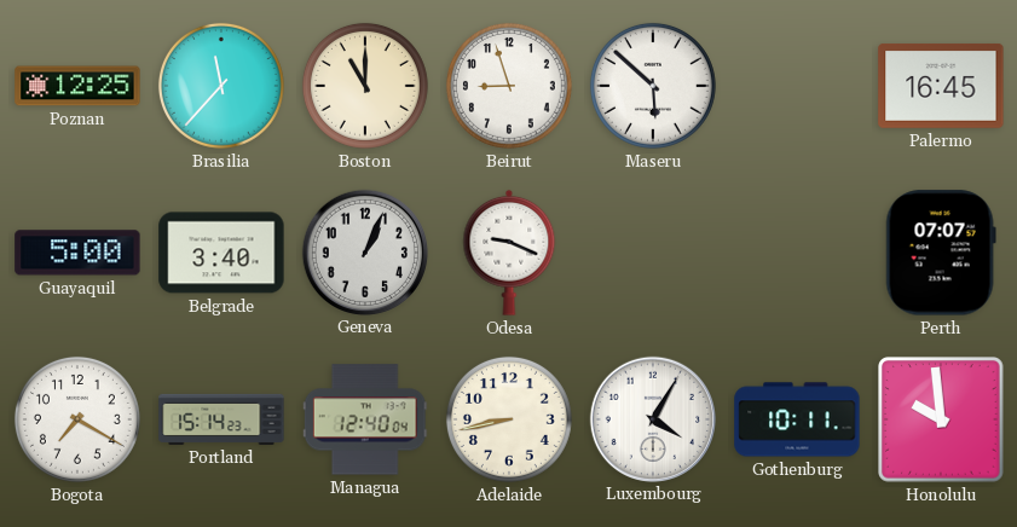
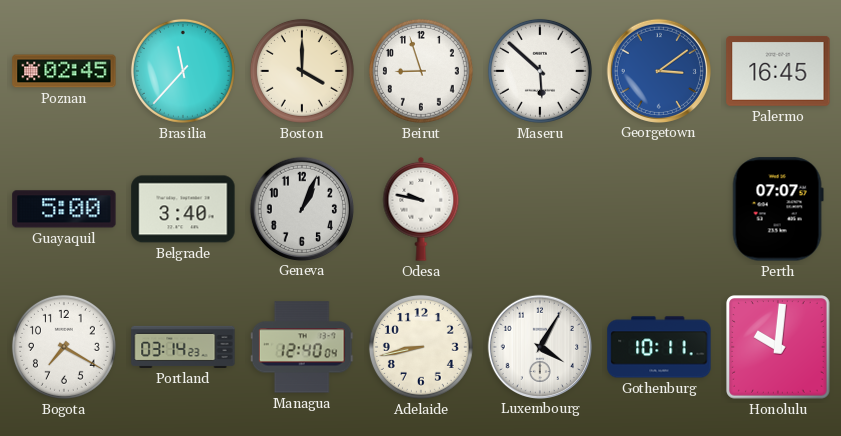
Poznan: 12:25 -> 02:45 (64, 71)
Boston: 11:00 -> 4:00 (302, 71)
Georgetown: none -> 3:09 (658, 70)
Odesa: 9:19 -> 9:47 (421, 209)
Portland: 15:14 -> 03:14 (183, 347)
Honolulu: 9:59 -> 10:01 (779, 348)
